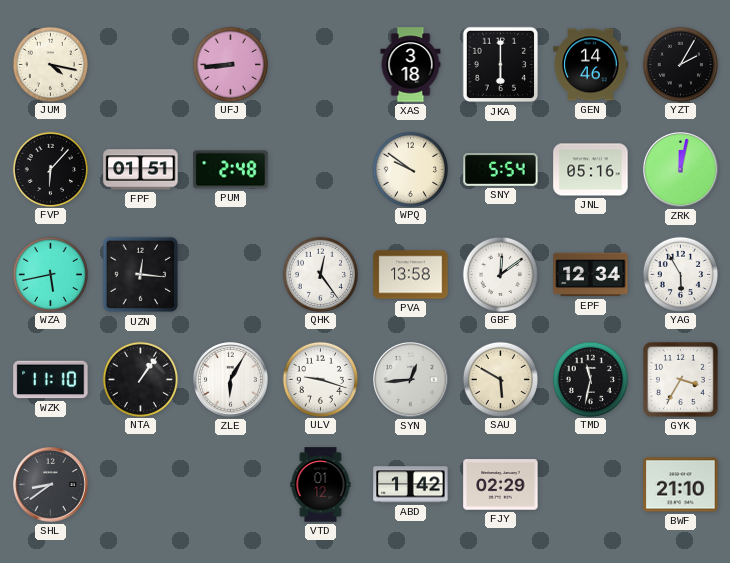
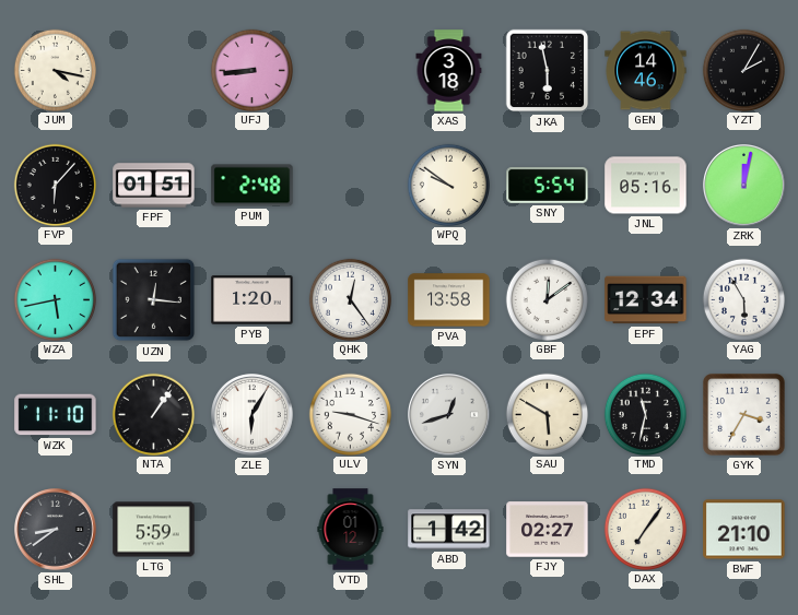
JKA: 6:00 -> 5:58 (548, 71)
PYB: none -> 1:20 (253, 300)
SYN: 12:44 -> 12:42 (449, 415)
LTG: none -> 5:59 (154, 530)
FJY: 02:29 -> 02:27 (548, 530)
DAX: none -> 7:06 (645, 529)
